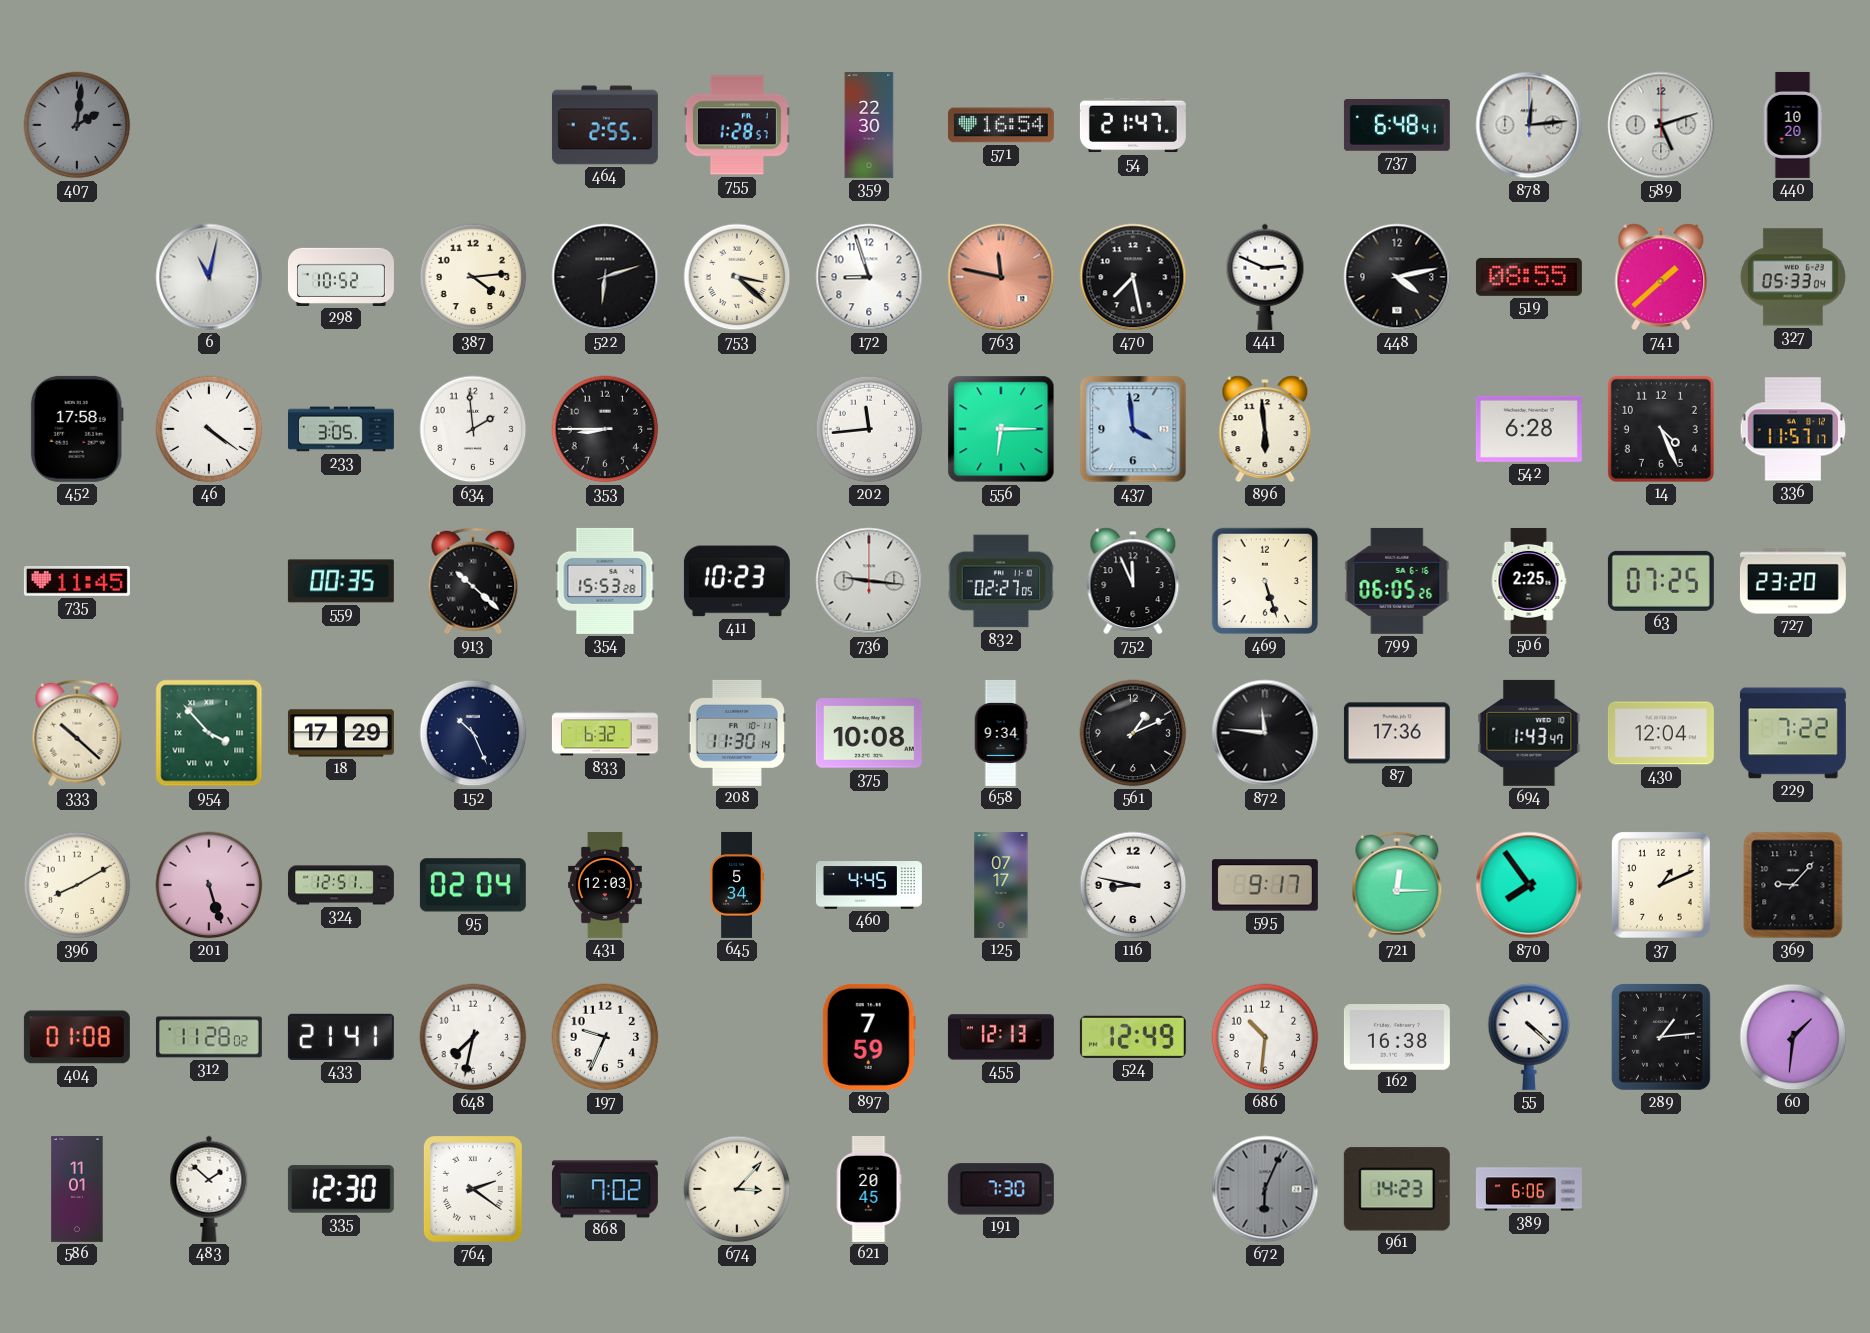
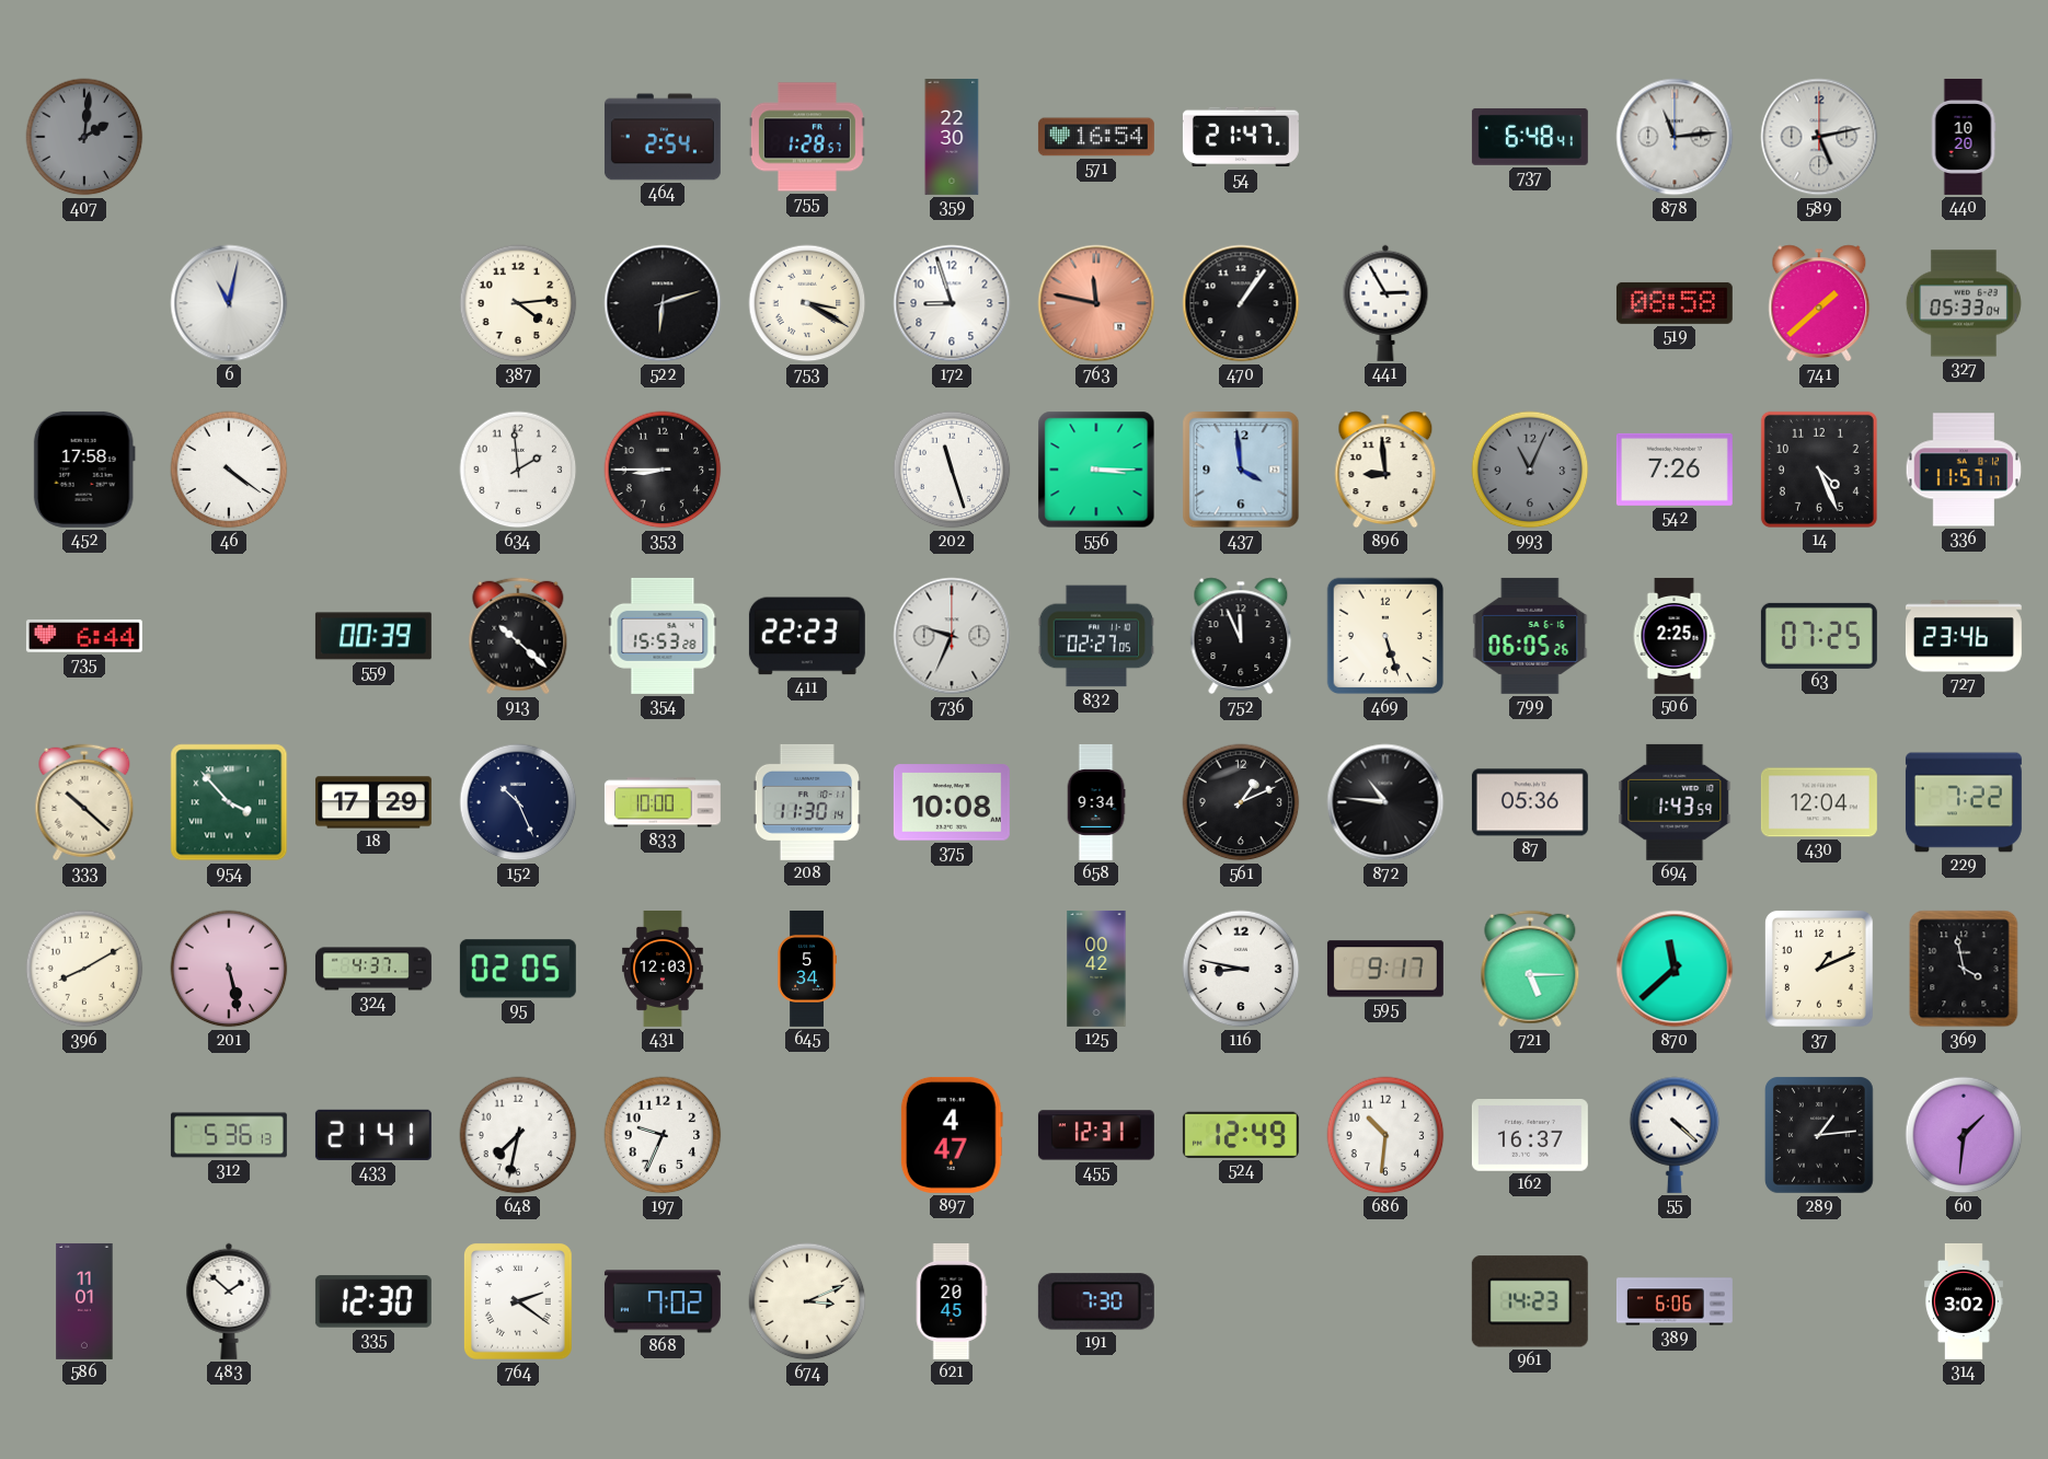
464: 2:55 -> 2:54 (663, 137)
878: 12:14 -> 11:14 (1675, 137)
589: 5:12 -> 5:13 (1819, 137)
298: 10:52 -> none (341, 277)
753: 3:22 -> 3:20 (807, 303)
470: 7:28 -> 1:06 (1241, 303)
441: 2:49 -> 2:55 (1385, 303)
448: 4:13 -> none (1397, 277)
519: 08:55 -> 08:58 (1675, 303)
233: 3:05 -> none (341, 429)
202: 11:44 -> 11:27 (952, 470)
556: 6:15 -> 3:15 (1096, 470)
896: 5:59 -> 8:59 (1385, 470)
993: none -> 11:04 (1530, 470)
542: 6:28 -> 7:26 (1675, 470)
735: 11:45 -> 6:44 (84, 636)
559: 00:35 -> 00:39 (373, 636)
411: 10:23 -> 22:23 (807, 636)
736: 9:16 -> 9:34 (952, 636)
727: 23:20 -> 23:46 (1964, 636)
833: 6:32 -> 10:00 (663, 802)
872: 11:46 -> 10:46 (1385, 802)
87: 17:36 -> 05:36 (1530, 802)
694: 1:43:47 -> 1:43:59 (1675, 802)
201: 5:27 -> 5:28 (229, 969)
324: 12:51 -> 4:37 (373, 969)
95: 02:04 -> 02:05 (518, 969)
460: 4:45 -> none (869, 885)
125: 07:17 -> 00:42 (1096, 969)
721: 12:15 -> 5:15 (1530, 969)
870: 7:54 -> 11:38 (1675, 969)
369: 9:07 -> 3:58 (1964, 969)
404: 01:08 -> none (77, 1037)
312: 11:28 -> 5:36 (229, 1135)
897: 7:59 -> 4:47 (952, 1135)
455: 12:13 -> 12:31 (1096, 1135)
162: 16:38 -> 16:37 (1530, 1136)
674: 3:07 -> 3:11 (807, 1301)
672: 6:04 -> none (1265, 1189)
314: none -> 3:02 (1964, 1301)
